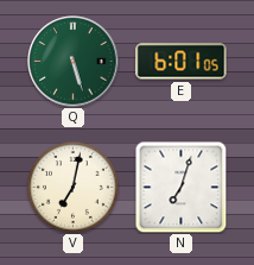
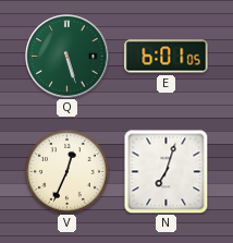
V: 7:02 -> 12:34 (66, 171)
